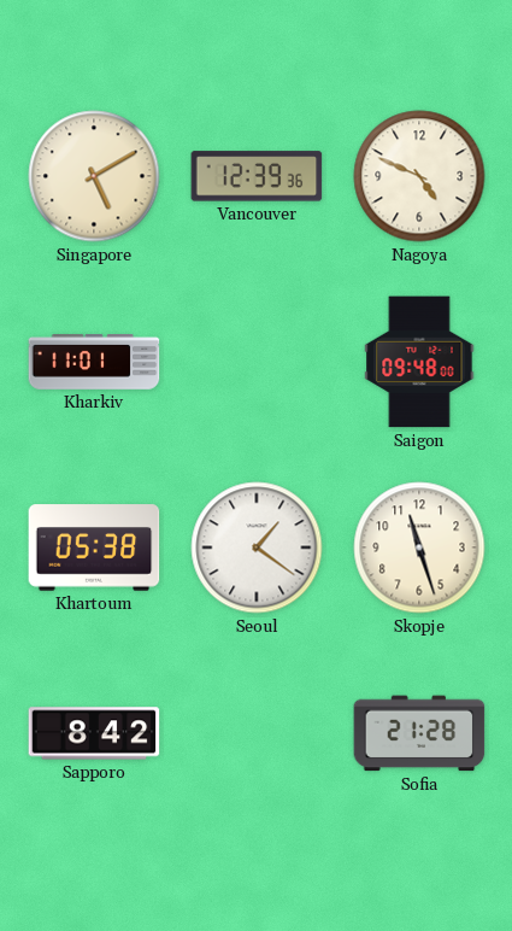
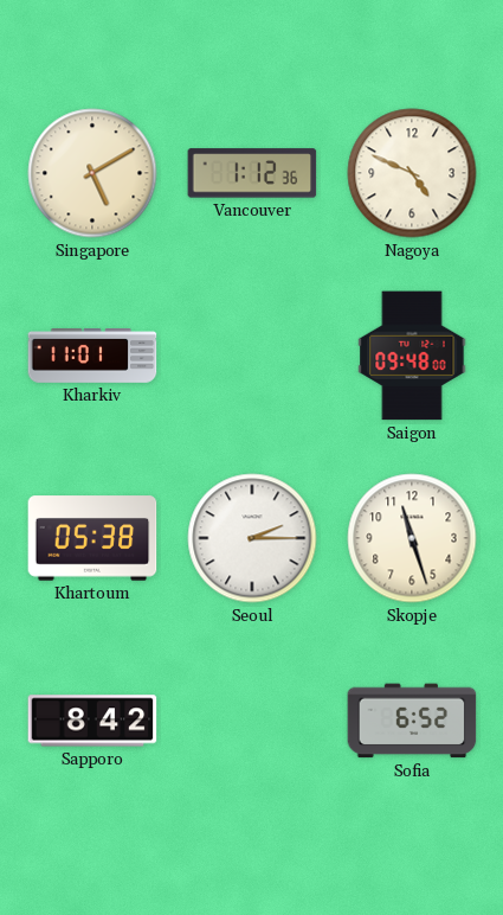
Vancouver: 12:39 -> 1:12 (252, 173)
Seoul: 1:21 -> 2:15 (252, 538)
Sofia: 21:28 -> 6:52 (412, 721)
